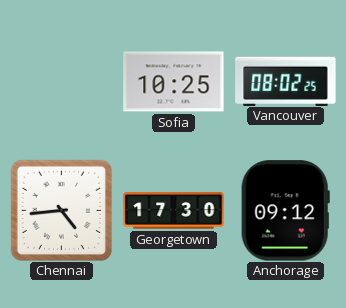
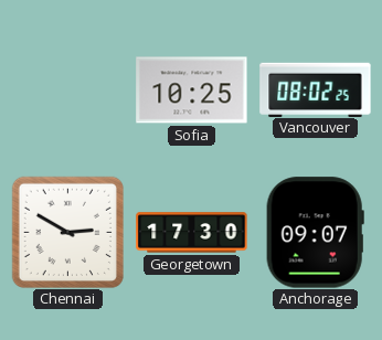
Chennai: 4:44 -> 2:50 (67, 232)
Anchorage: 09:12 -> 09:07 (315, 233)
